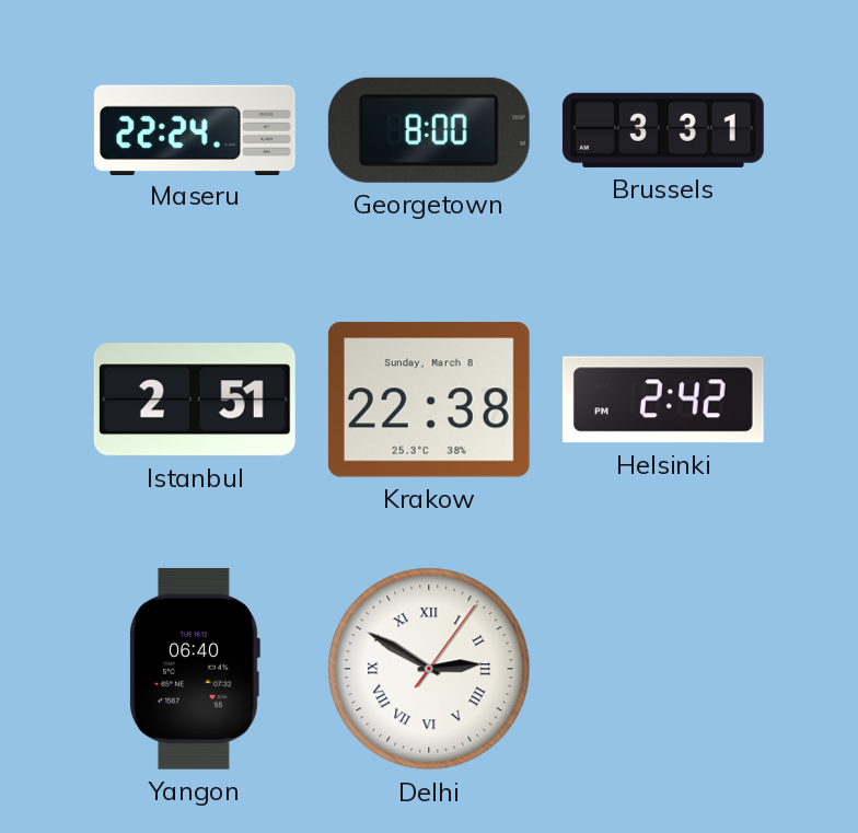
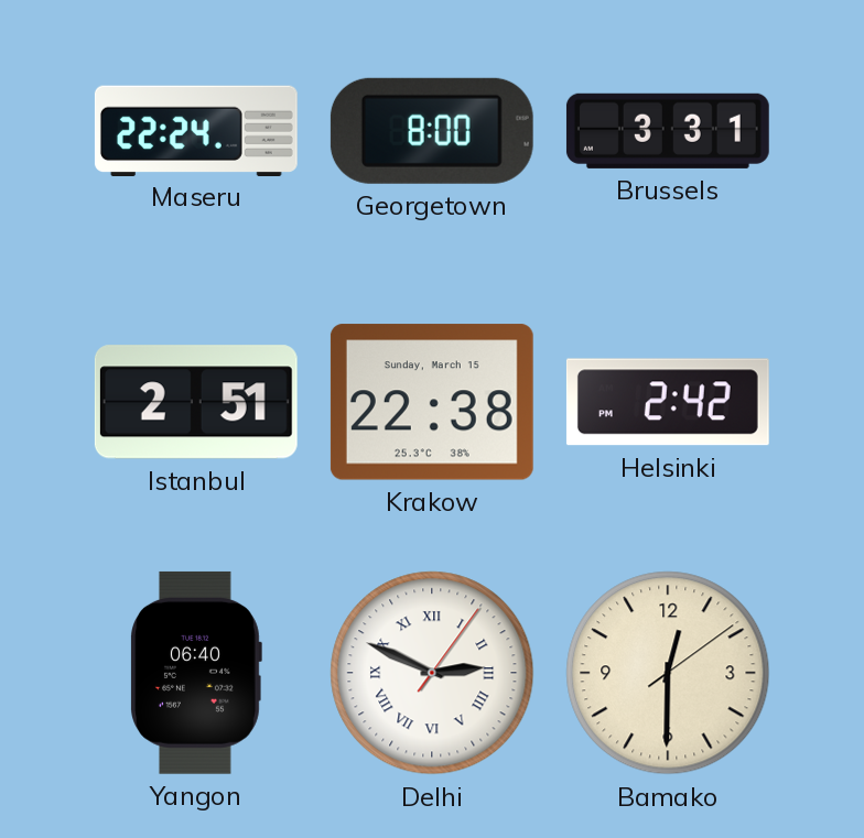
Krakow date: Sunday, March 8 -> Sunday, March 15 (432, 402)
Delhi: 2:50 -> 2:49 (432, 673)
Bamako: none -> 12:30 (668, 673)
